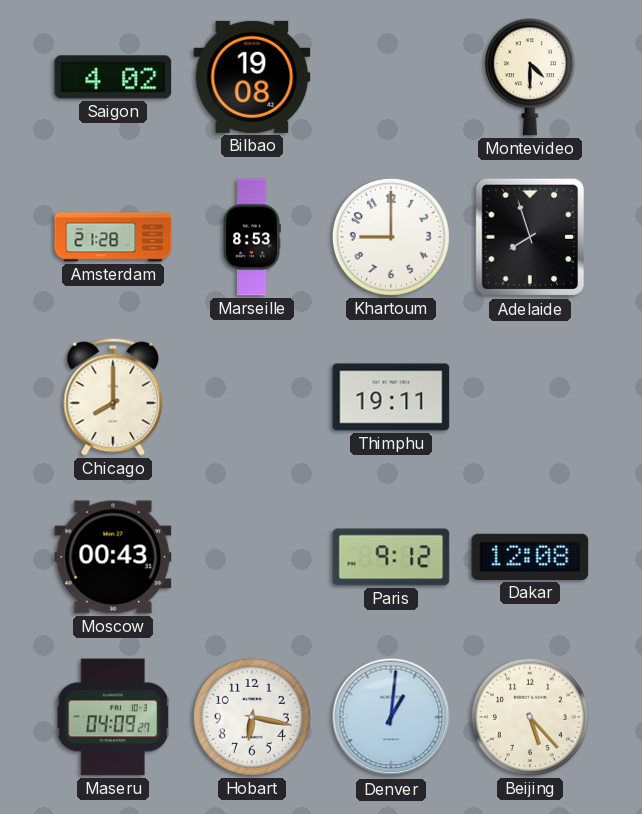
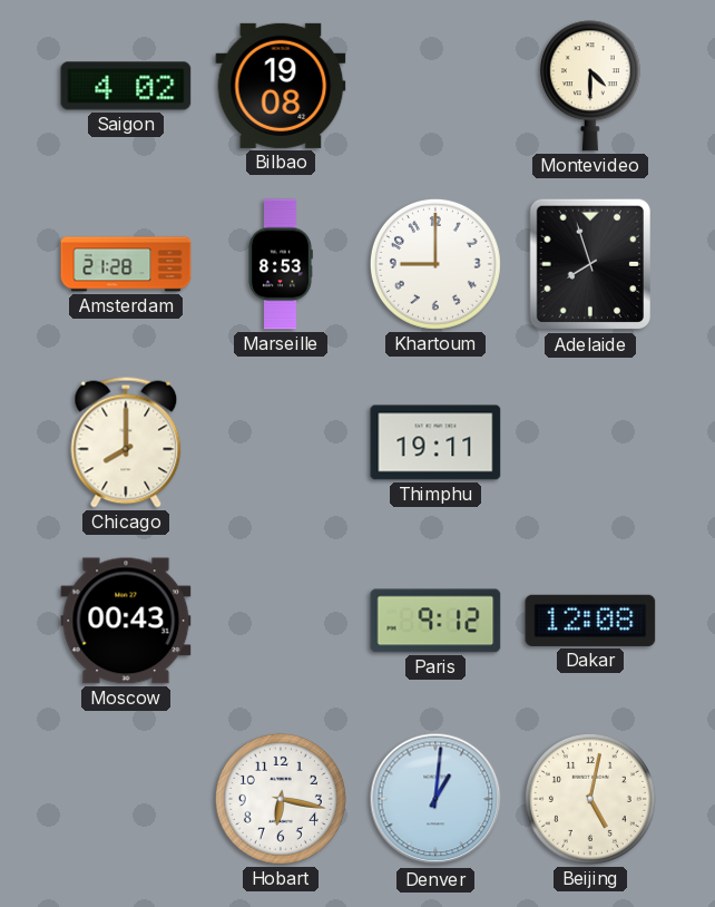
Maseru: 04:09 -> none (113, 717)
Beijing: 5:23 -> 5:02 (590, 799)
